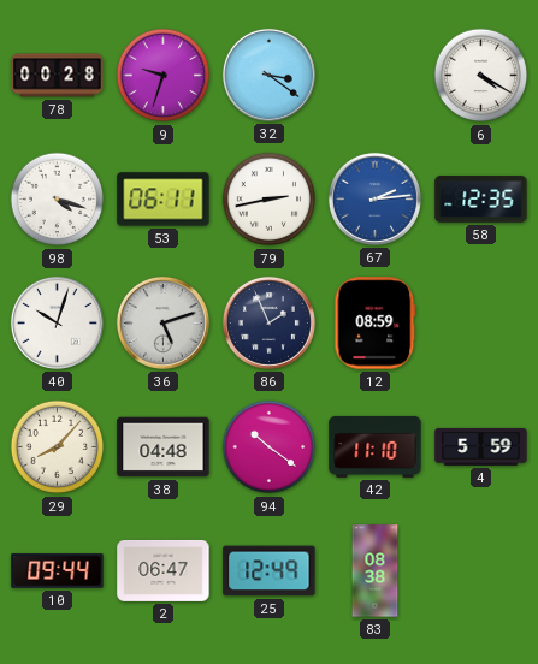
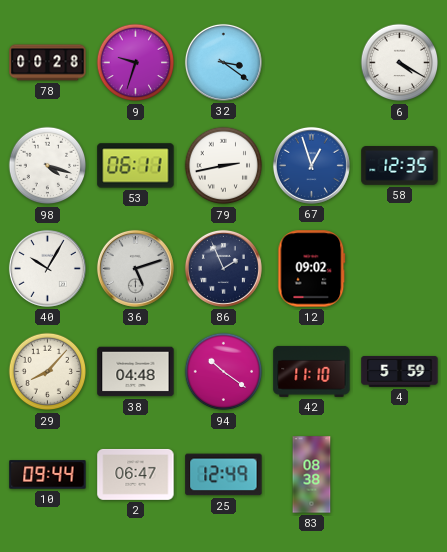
67: 2:14 -> 12:57 (311, 165)
40: 10:03 -> 10:05 (47, 268)
12: 08:59 -> 09:02 (312, 269)
